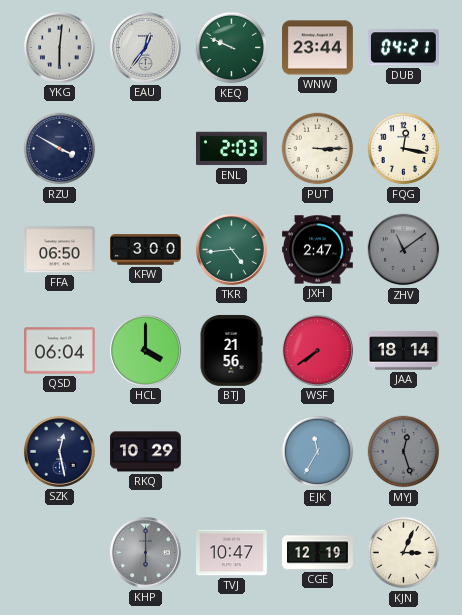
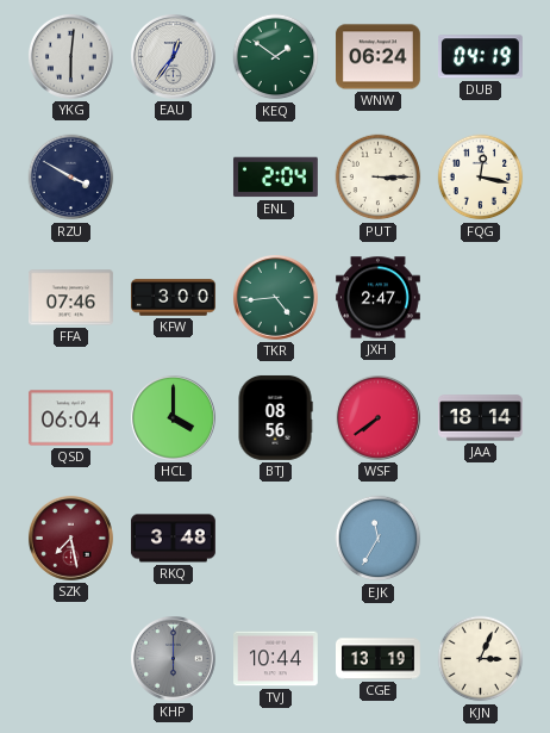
KEQ: 9:49 -> 1:51 (276, 57)
WNW: 23:44 -> 06:24 (379, 57)
DUB: 04:21 -> 04:19 (480, 57)
ENL: 2:03 -> 2:04 (275, 178)
FFA: 06:50 -> 07:46 (70, 298)
ZHV: 11:09 -> none (404, 250)
BTJ: 21:56 -> 08:56 (275, 418)
SZK: 12:28 -> 7:28 (71, 539)
SZK dial: navy -> burgundy (71, 539)
RKQ: 10:29 -> 3:48 (174, 539)
MYJ: 12:27 -> none (404, 452)
TVJ: 10:47 -> 10:44 (276, 659)
CGE: 12:19 -> 13:19 (379, 659)
